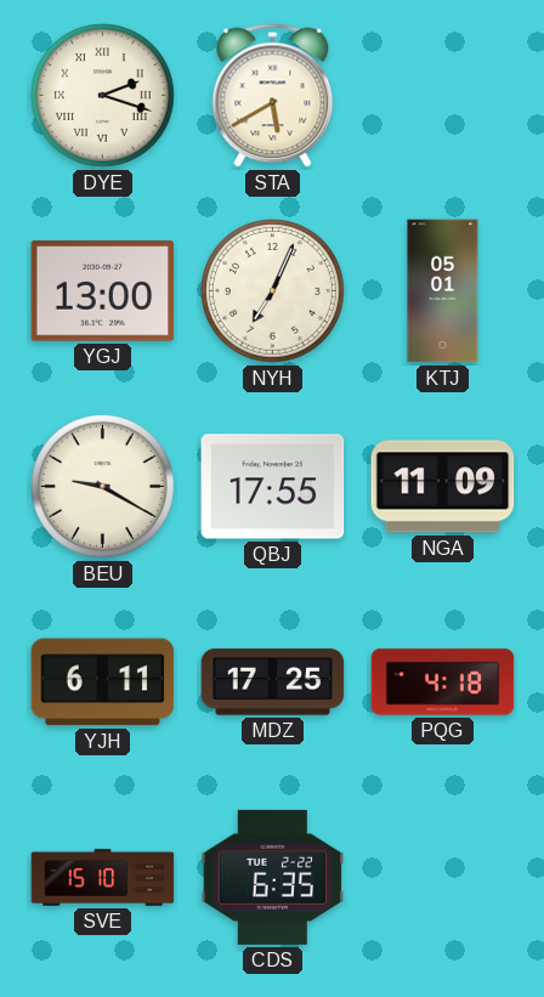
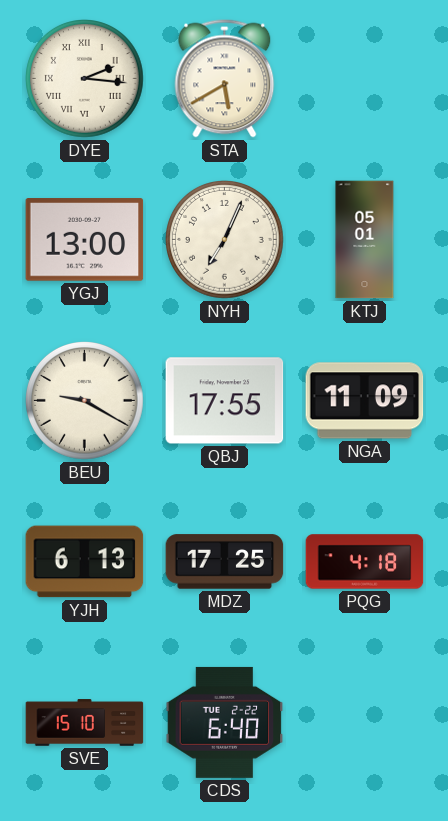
DYE: 2:18 -> 2:16 (85, 79)
YJH: 6:11 -> 6:13 (85, 562)
CDS: 6:35 -> 6:40 (225, 722)
